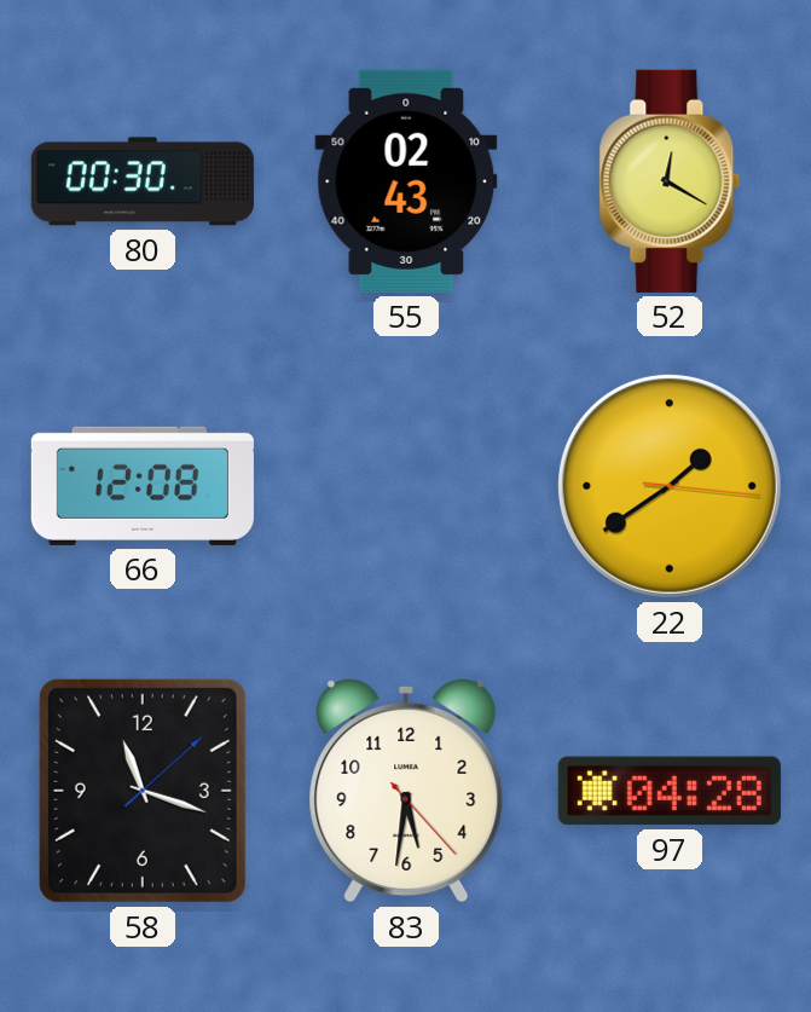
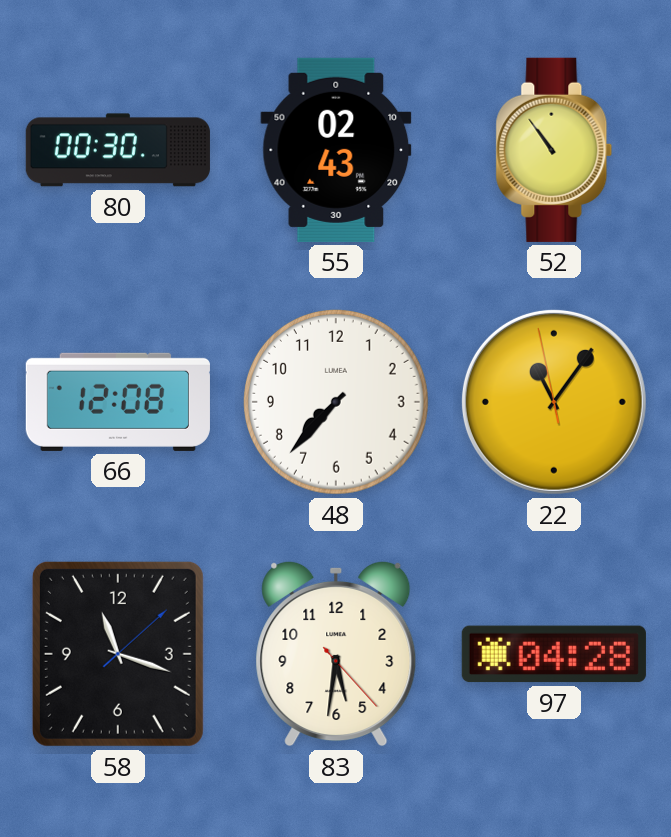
52: 12:20 -> 10:54 (554, 150)
48: none -> 7:37 (336, 402)
22: 1:39 -> 11:05 (554, 402)
